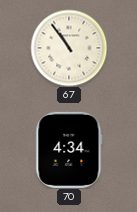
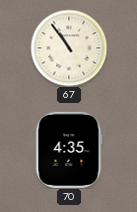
70: 4:34 -> 4:35 (69, 150)
